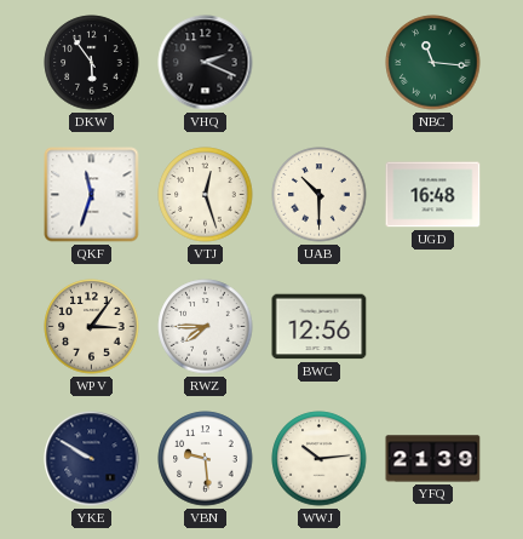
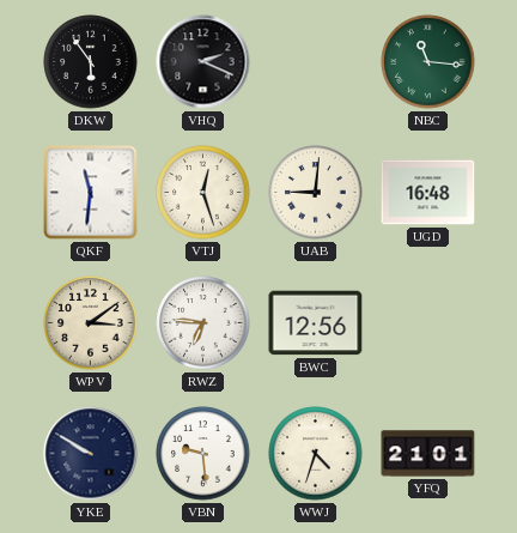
QKF: 11:33 -> 11:31 (91, 193)
UAB: 10:30 -> 9:01 (316, 193)
WPV: 3:06 -> 3:09 (91, 323)
RWZ: 7:45 -> 6:46 (203, 323)
WWJ: 10:14 -> 4:33 (316, 454)
YFQ: 21:39 -> 21:01 (428, 454)
